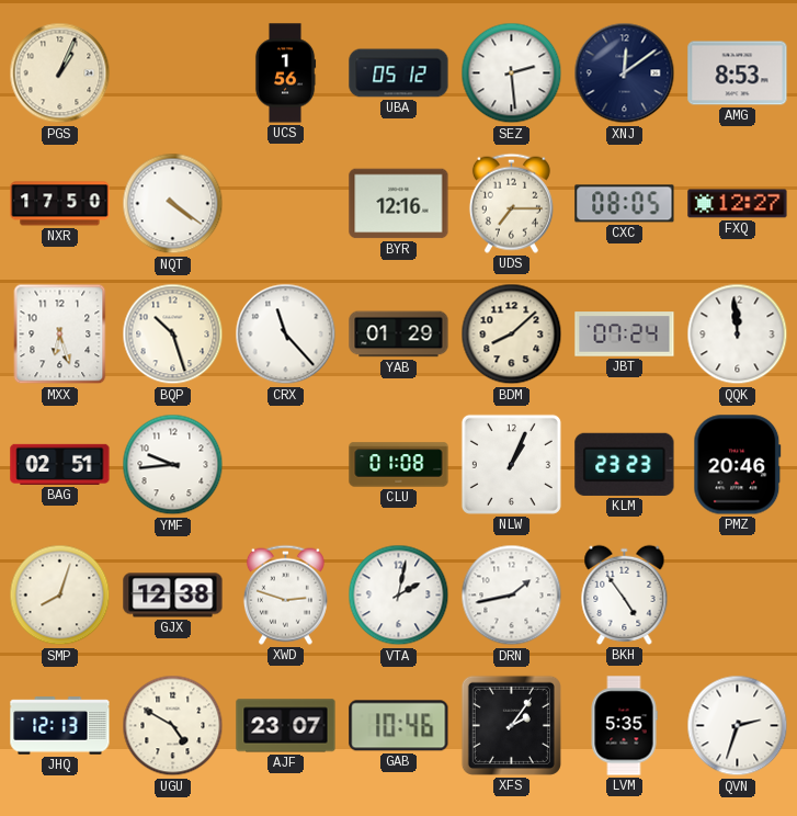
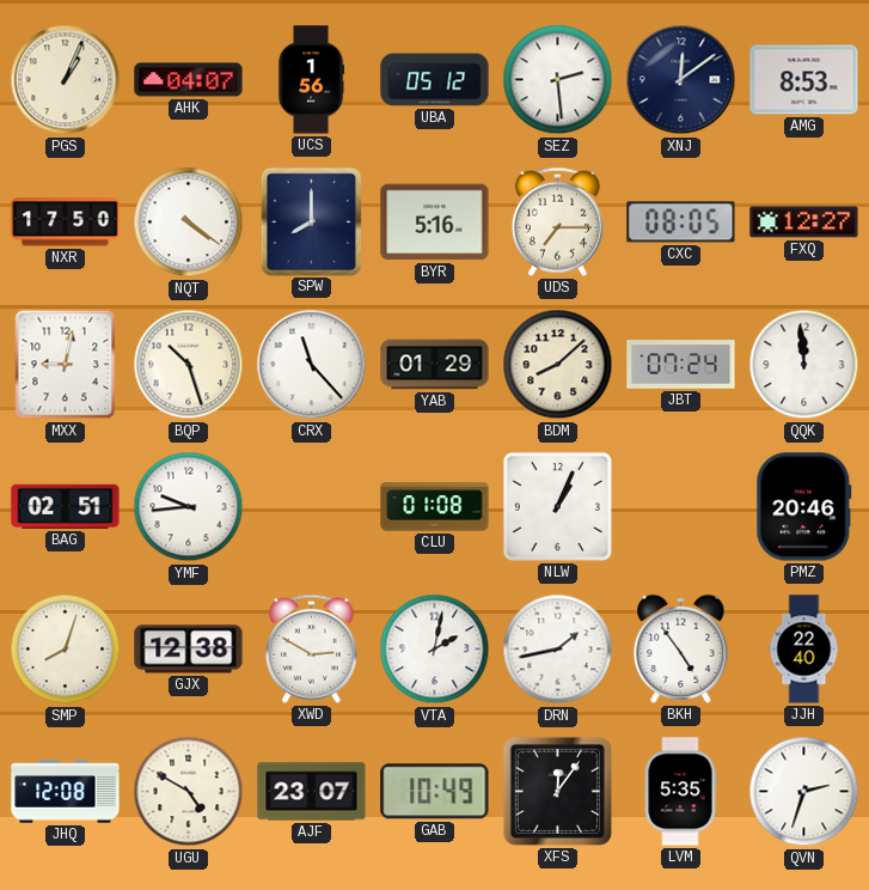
AHK: none -> 04:07 (189, 80)
SPW: none -> 8:00 (311, 221)
BYR: 12:16 -> 5:16 (435, 222)
MXX: 6:27 -> 9:02 (66, 365)
KLM: 23:23 -> none (625, 464)
XWD: 2:48 -> 2:50 (311, 648)
JJH: none -> 22:40 (804, 650)
JHQ: 12:13 -> 12:08 (66, 792)
GAB: 10:46 -> 10:49 (435, 792)
XFS: 2:06 -> 12:06 (557, 791)
